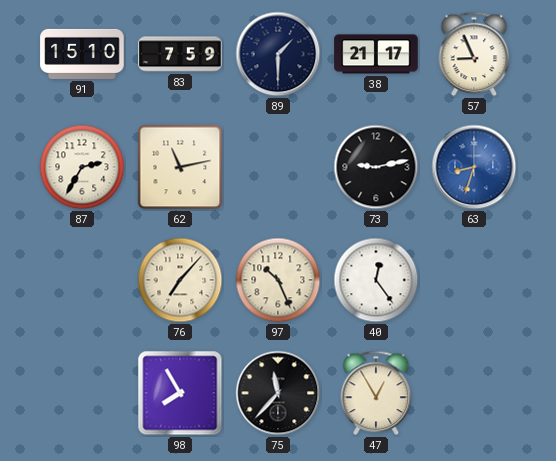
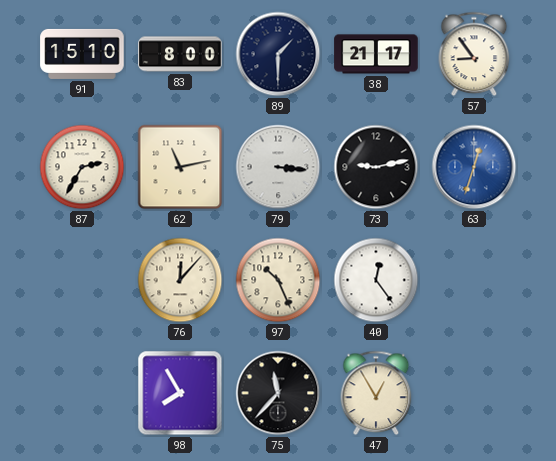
83: 7:59 -> 8:00 (180, 54)
57: 8:56 -> 8:54 (474, 54)
79: none -> 3:16 (278, 167)
63: 8:33 -> 12:33 (474, 167)
76: 7:07 -> 12:07 (180, 280)
